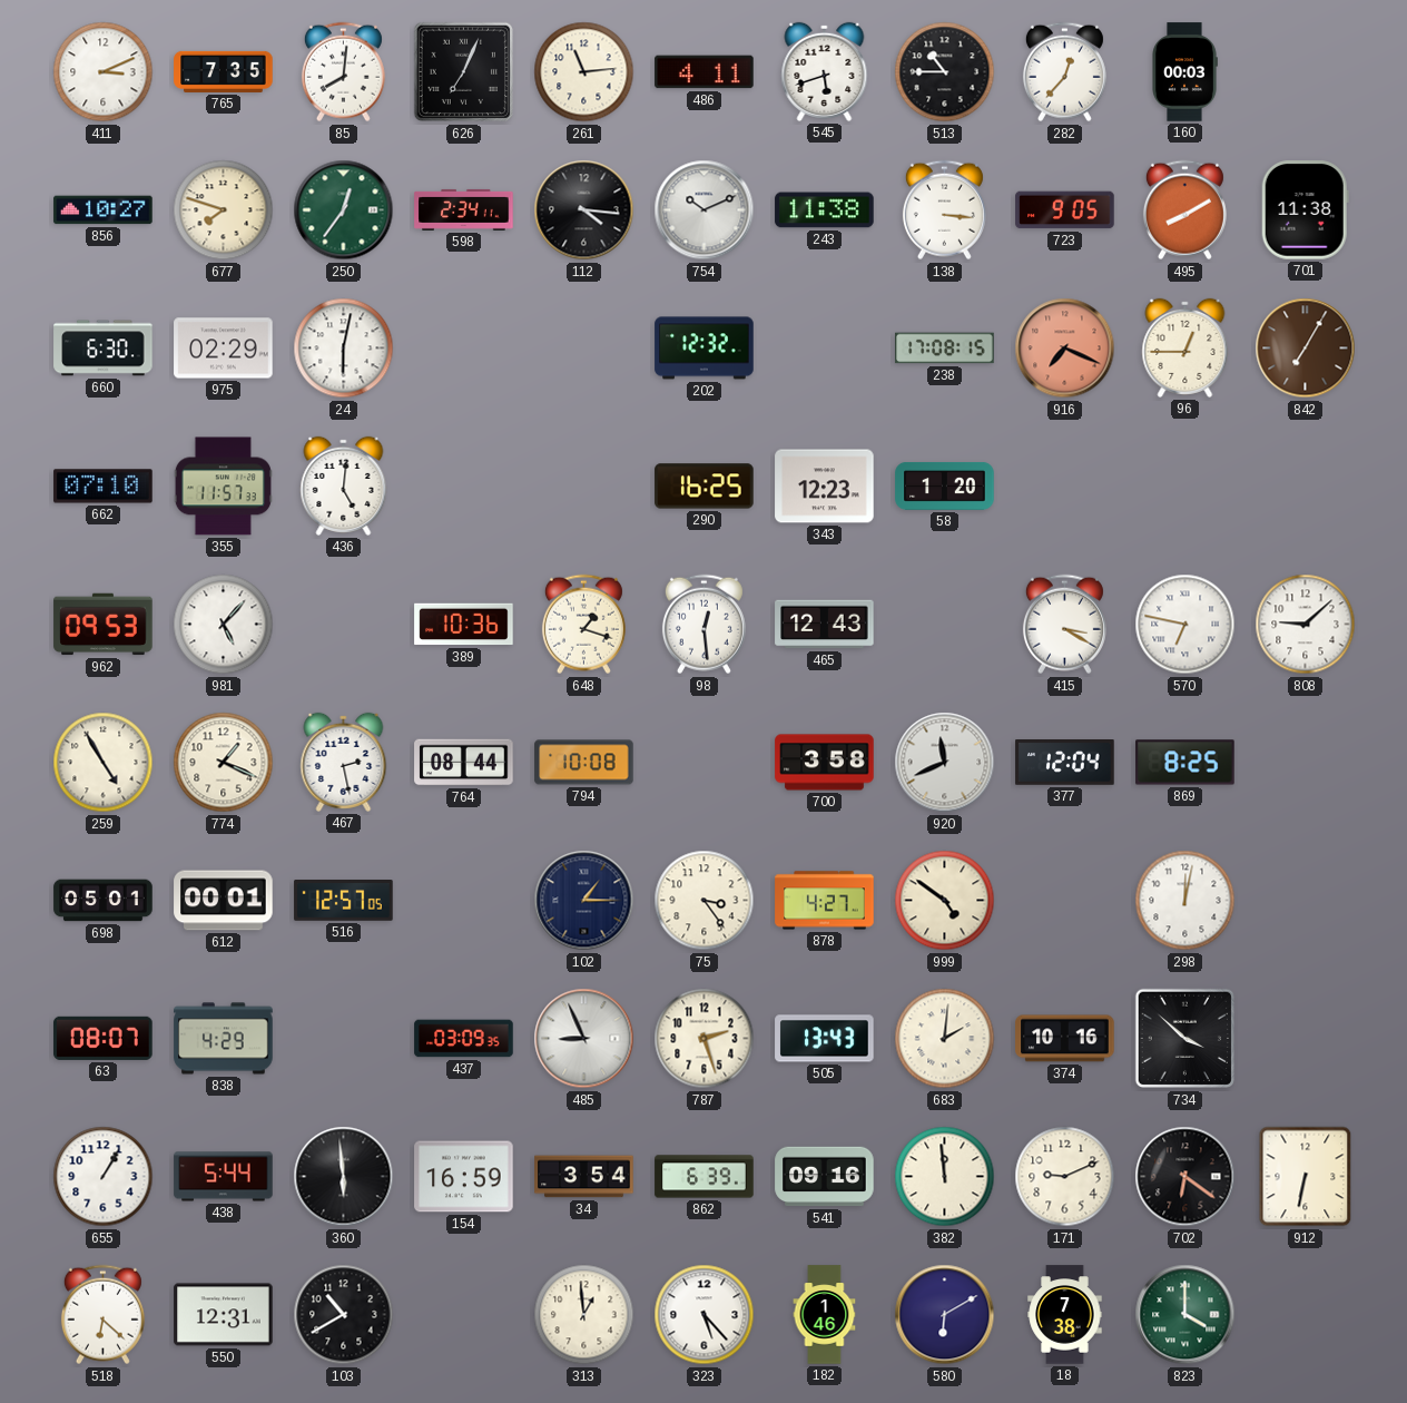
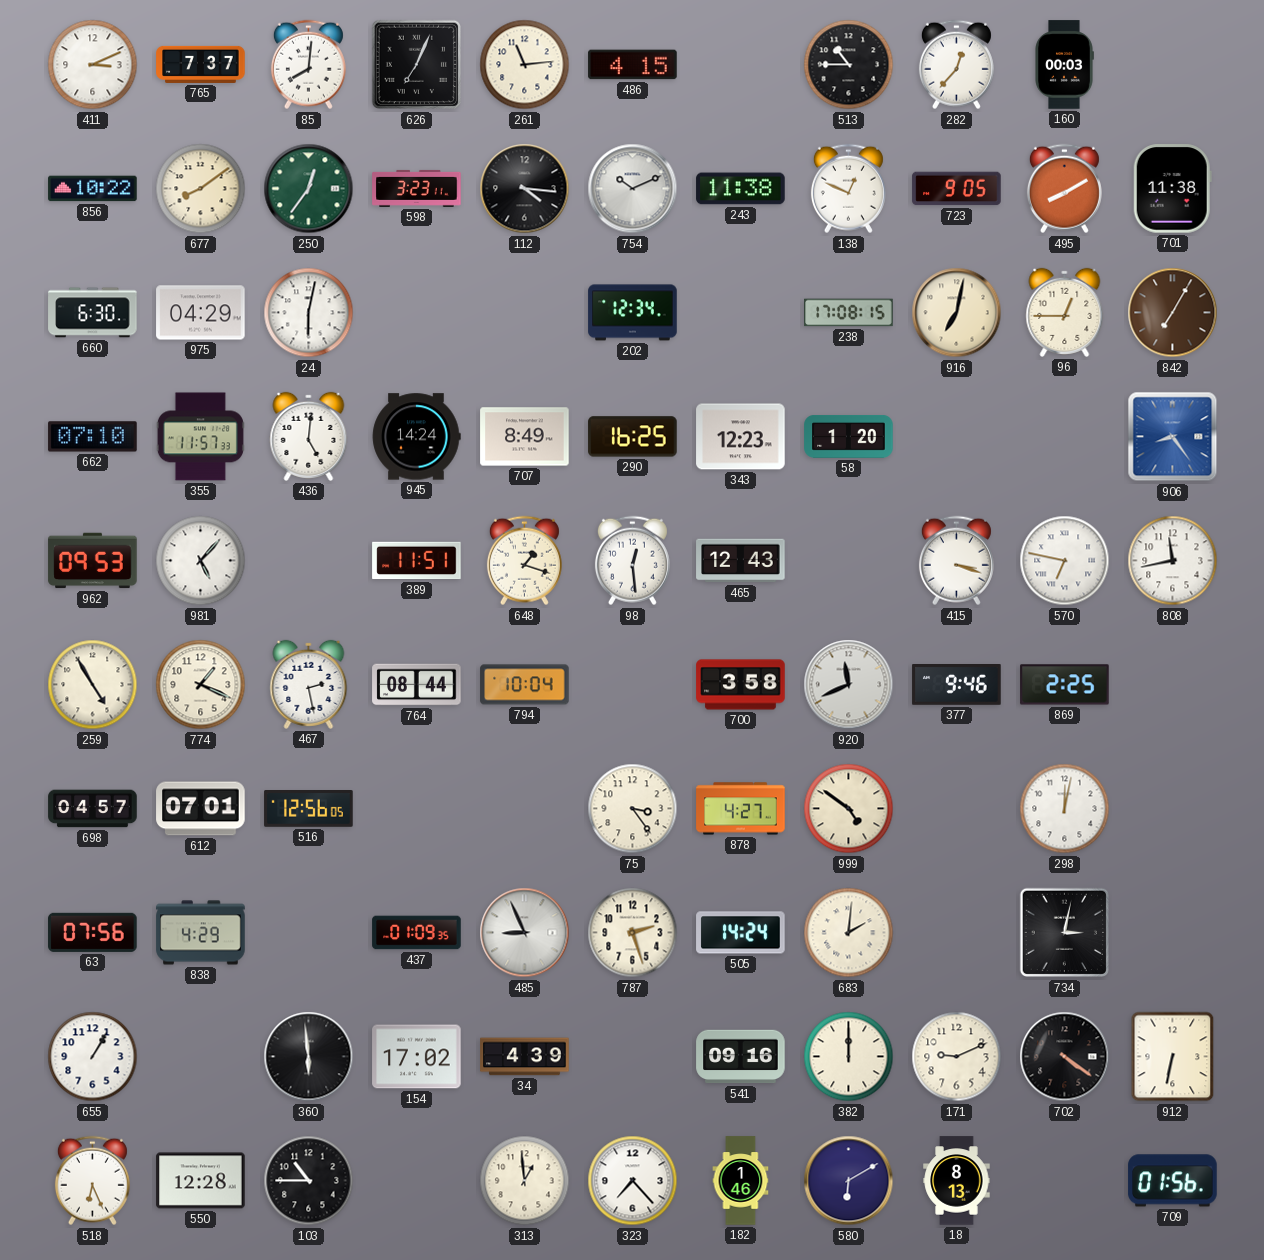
765: 7:35 -> 7:37 (201, 64)
486: 4:11 -> 4:15 (633, 65)
545: 5:42 -> none (825, 71)
856: 10:27 -> 10:22 (93, 189)
677: 7:48 -> 8:09 (201, 189)
598: 2:34 -> 3:23 (417, 188)
138: 3:16 -> 12:49 (848, 189)
975: 02:29 -> 04:29 (201, 313)
202: 12:32 -> 12:34 (633, 313)
916: 7:19 -> 7:02 (957, 313)
916 dial: salmon -> cream (957, 313)
945: none -> 14:24 (416, 437)
707: none -> 8:49 (525, 437)
906: none -> 8:24 (1173, 437)
389: 10:36 -> 11:51 (417, 561)
415: 3:20 -> 3:18 (956, 561)
808: 9:08 -> 11:43 (1173, 561)
794: 10:08 -> 10:04 (525, 685)
377: 12:04 -> 9:46 (957, 685)
869: 8:25 -> 2:25 (1065, 685)
698: 05:01 -> 04:57 (93, 809)
612: 00:01 -> 07:01 (201, 809)
516: 12:57 -> 12:56 (309, 809)
102: 1:15 -> none (584, 901)
63: 08:07 -> 07:56 (93, 932)
437: 03:09 -> 01:09 (417, 933)
505: 13:43 -> 14:24 (741, 933)
374: 10:16 -> none (1065, 1039)
734: 3:52 -> 3:02 (1065, 933)
438: 5:44 -> none (224, 1177)
154: 16:59 -> 17:02 (417, 1057)
34: 3:54 -> 4:39 (525, 1057)
862: 6:39 -> none (705, 1177)
382: 11:59 -> 12:00 (849, 1057)
702: 6:21 -> 4:21 (1065, 1057)
518: 6:22 -> 6:26 (92, 1181)
550: 12:31 -> 12:28 (201, 1181)
103: 10:40 -> 10:45 (309, 1181)
323: 5:23 -> 7:23 (633, 1181)
18: 7:38 -> 8:13 (957, 1181)
823: 4:00 -> none (1185, 1315)
709: none -> 01:56 (1173, 1181)
